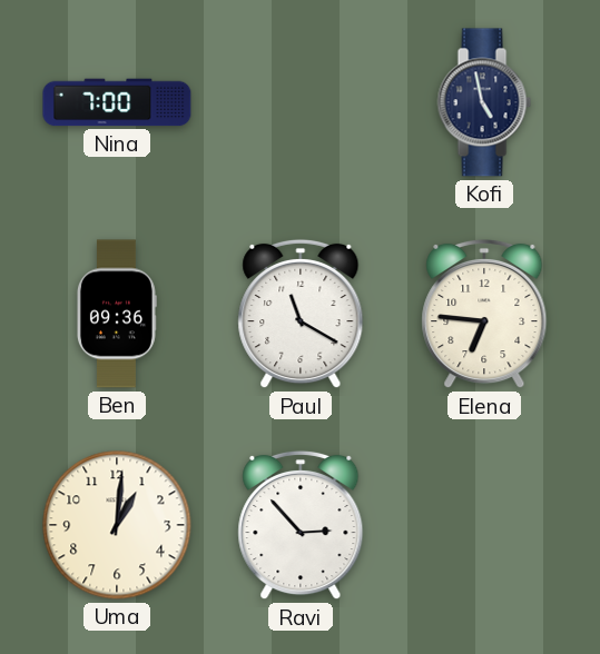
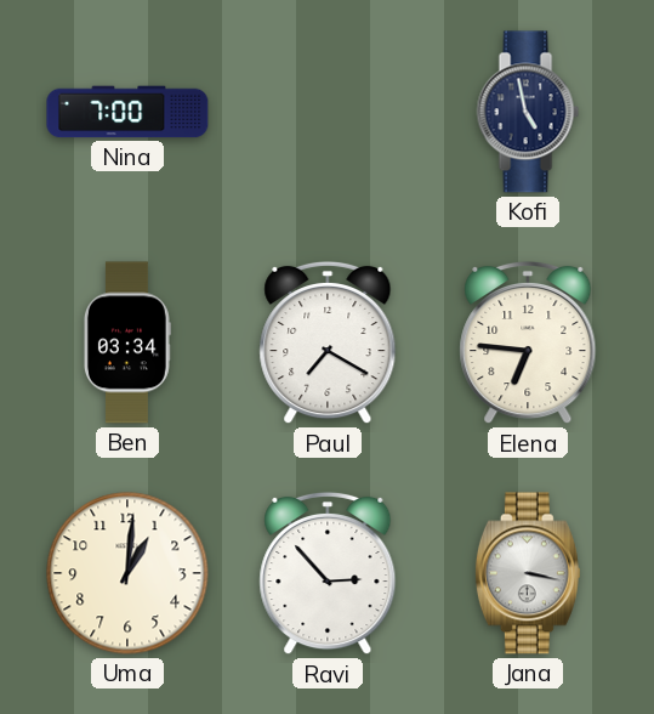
Ben: 09:36 -> 03:34 (126, 342)
Paul: 11:20 -> 7:20 (328, 342)
Jana: none -> 3:17 (528, 573)
